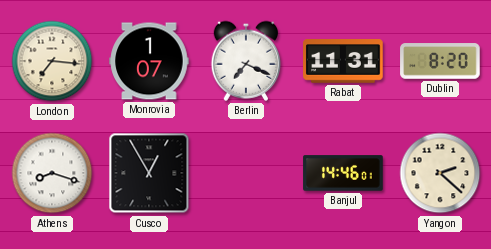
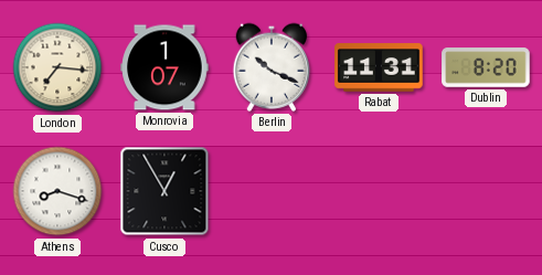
Berlin: 7:19 -> 10:19 (272, 67)
Banjul: 14:46 -> none (343, 173)
Yangon: 2:22 -> none (440, 173)
